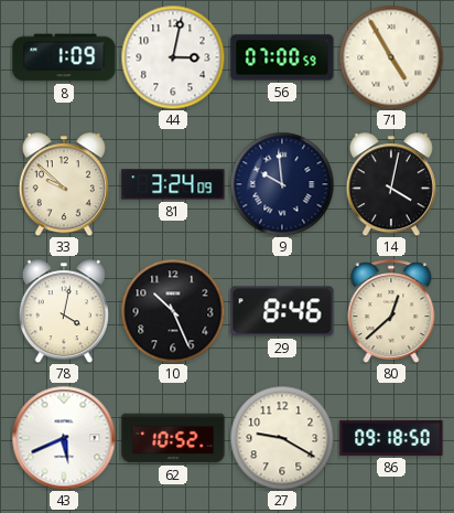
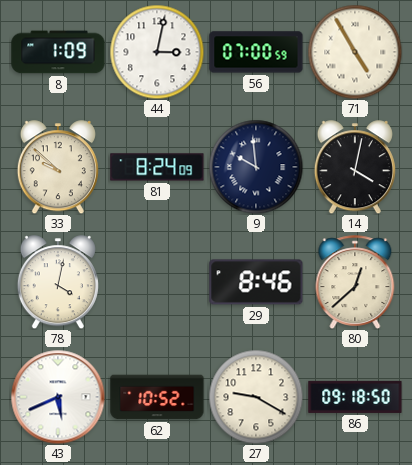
81: 3:24 -> 8:24 (157, 167)
10: 10:26 -> none (173, 311)
